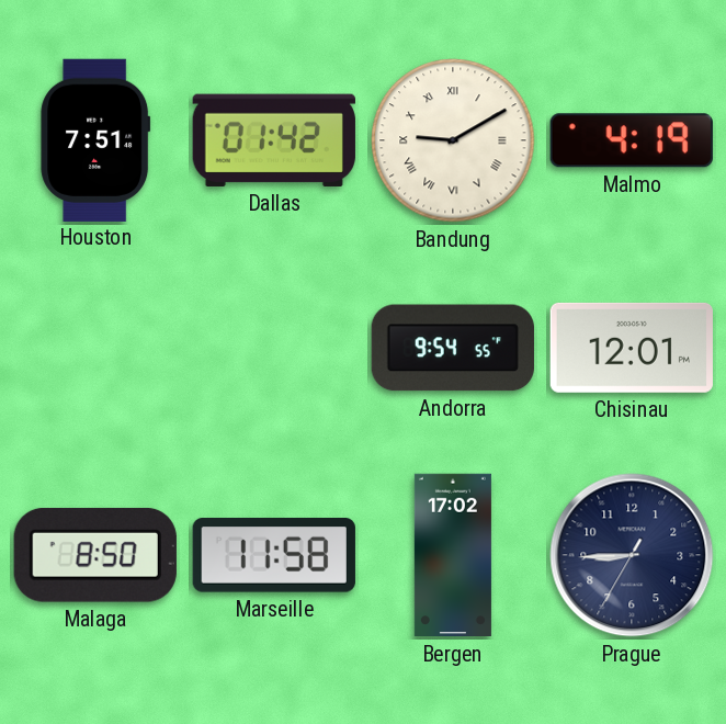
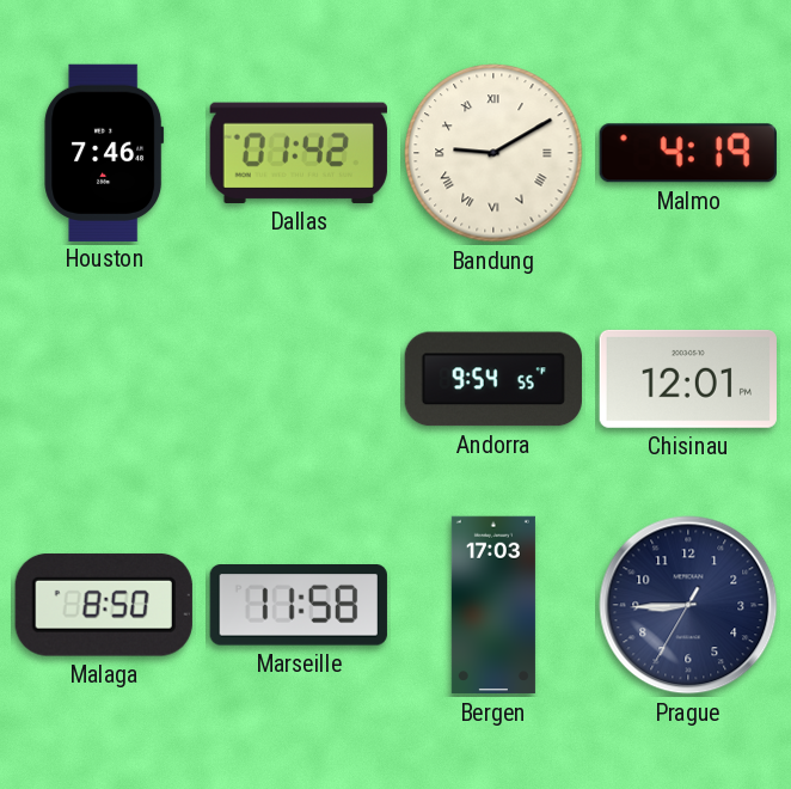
Houston: 7:51 -> 7:46 (104, 152)
Bergen: 17:02 -> 17:03 (493, 605)
